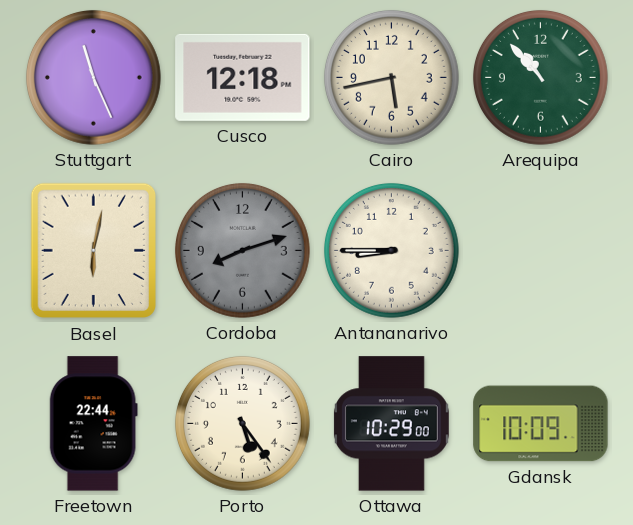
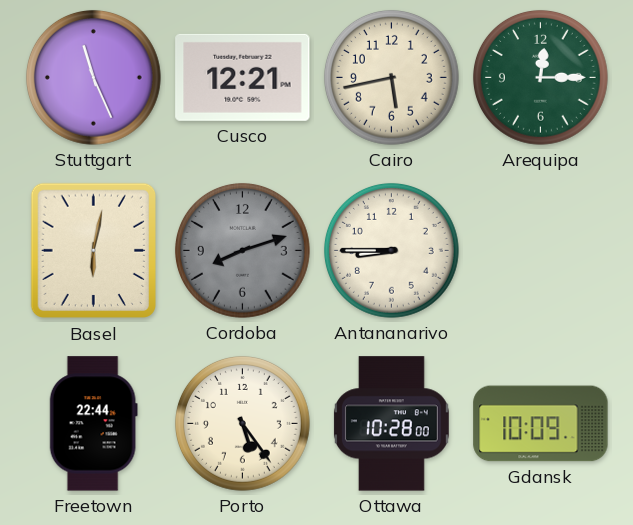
Cusco: 12:18 -> 12:21 (243, 77)
Arequipa: 10:53 -> 12:15 (540, 77)
Ottawa: 10:29 -> 10:28 (391, 424)
